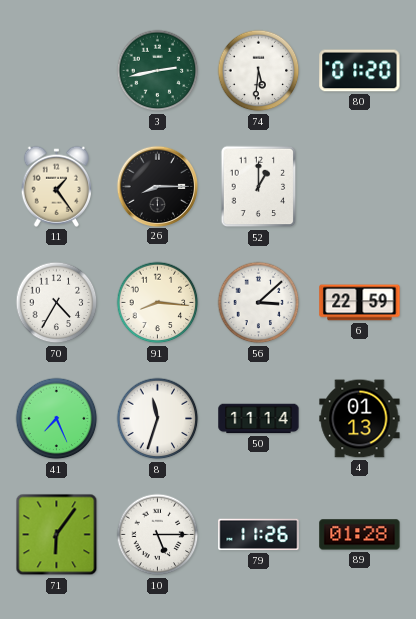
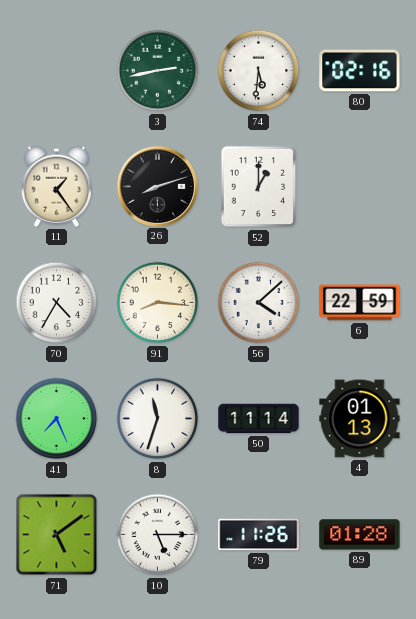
80: 01:20 -> 02:16 (360, 71)
26: 8:15 -> 8:12 (157, 186)
56: 3:08 -> 4:08 (259, 303)
71: 6:06 -> 5:09 (57, 535)
